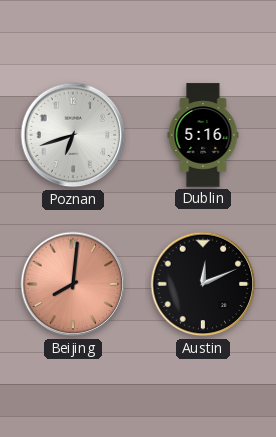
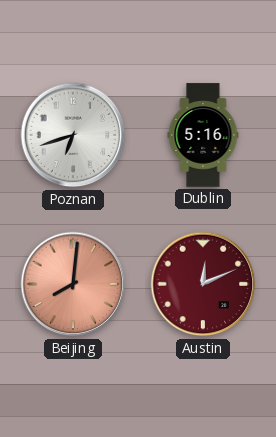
Austin dial: black -> burgundy (203, 284)
